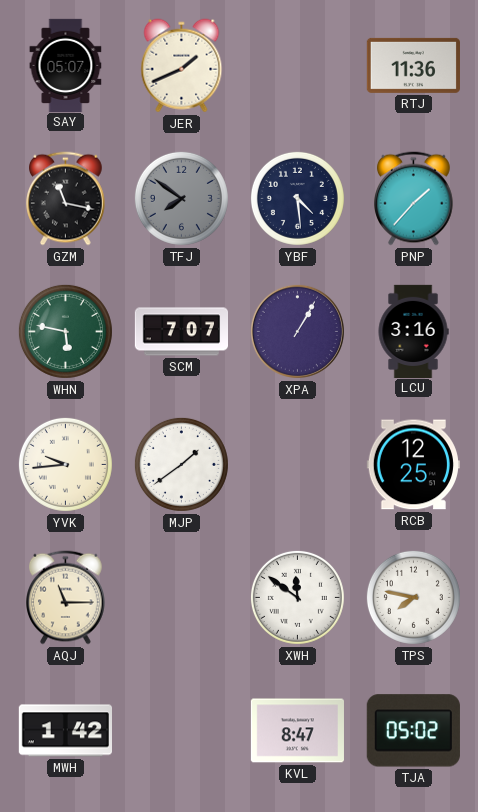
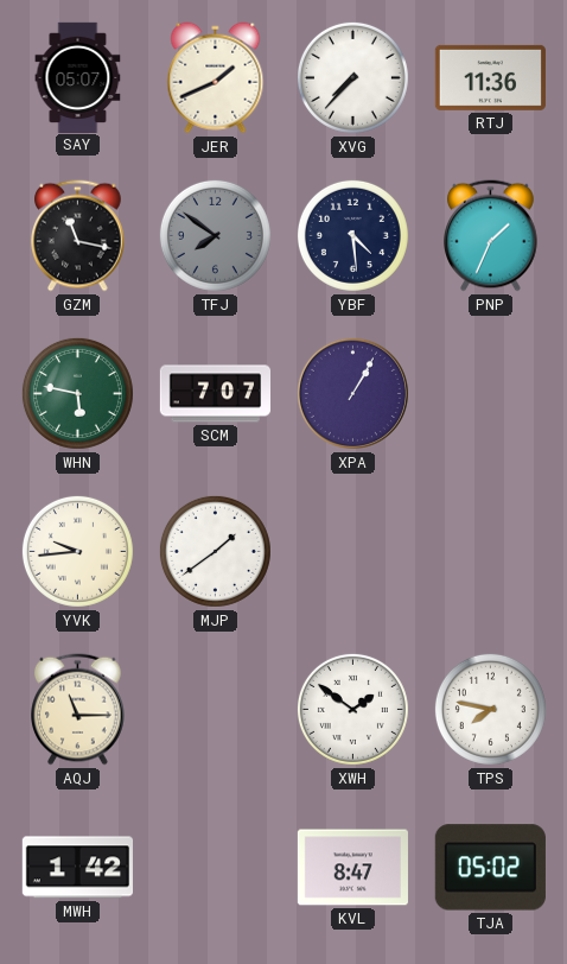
XVG: none -> 7:37 (352, 77)
PNP: 1:37 -> 1:34 (491, 236)
LCU: 3:16 -> none (413, 331)
RCB: 12:25 -> none (413, 465)
XWH: 11:51 -> 1:51 (352, 709)
